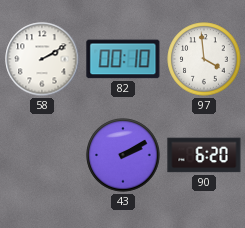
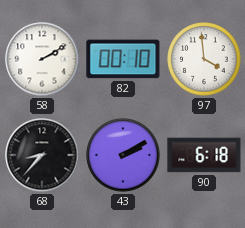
68: none -> 8:37 (42, 155)
90: 6:20 -> 6:18 (204, 155)
